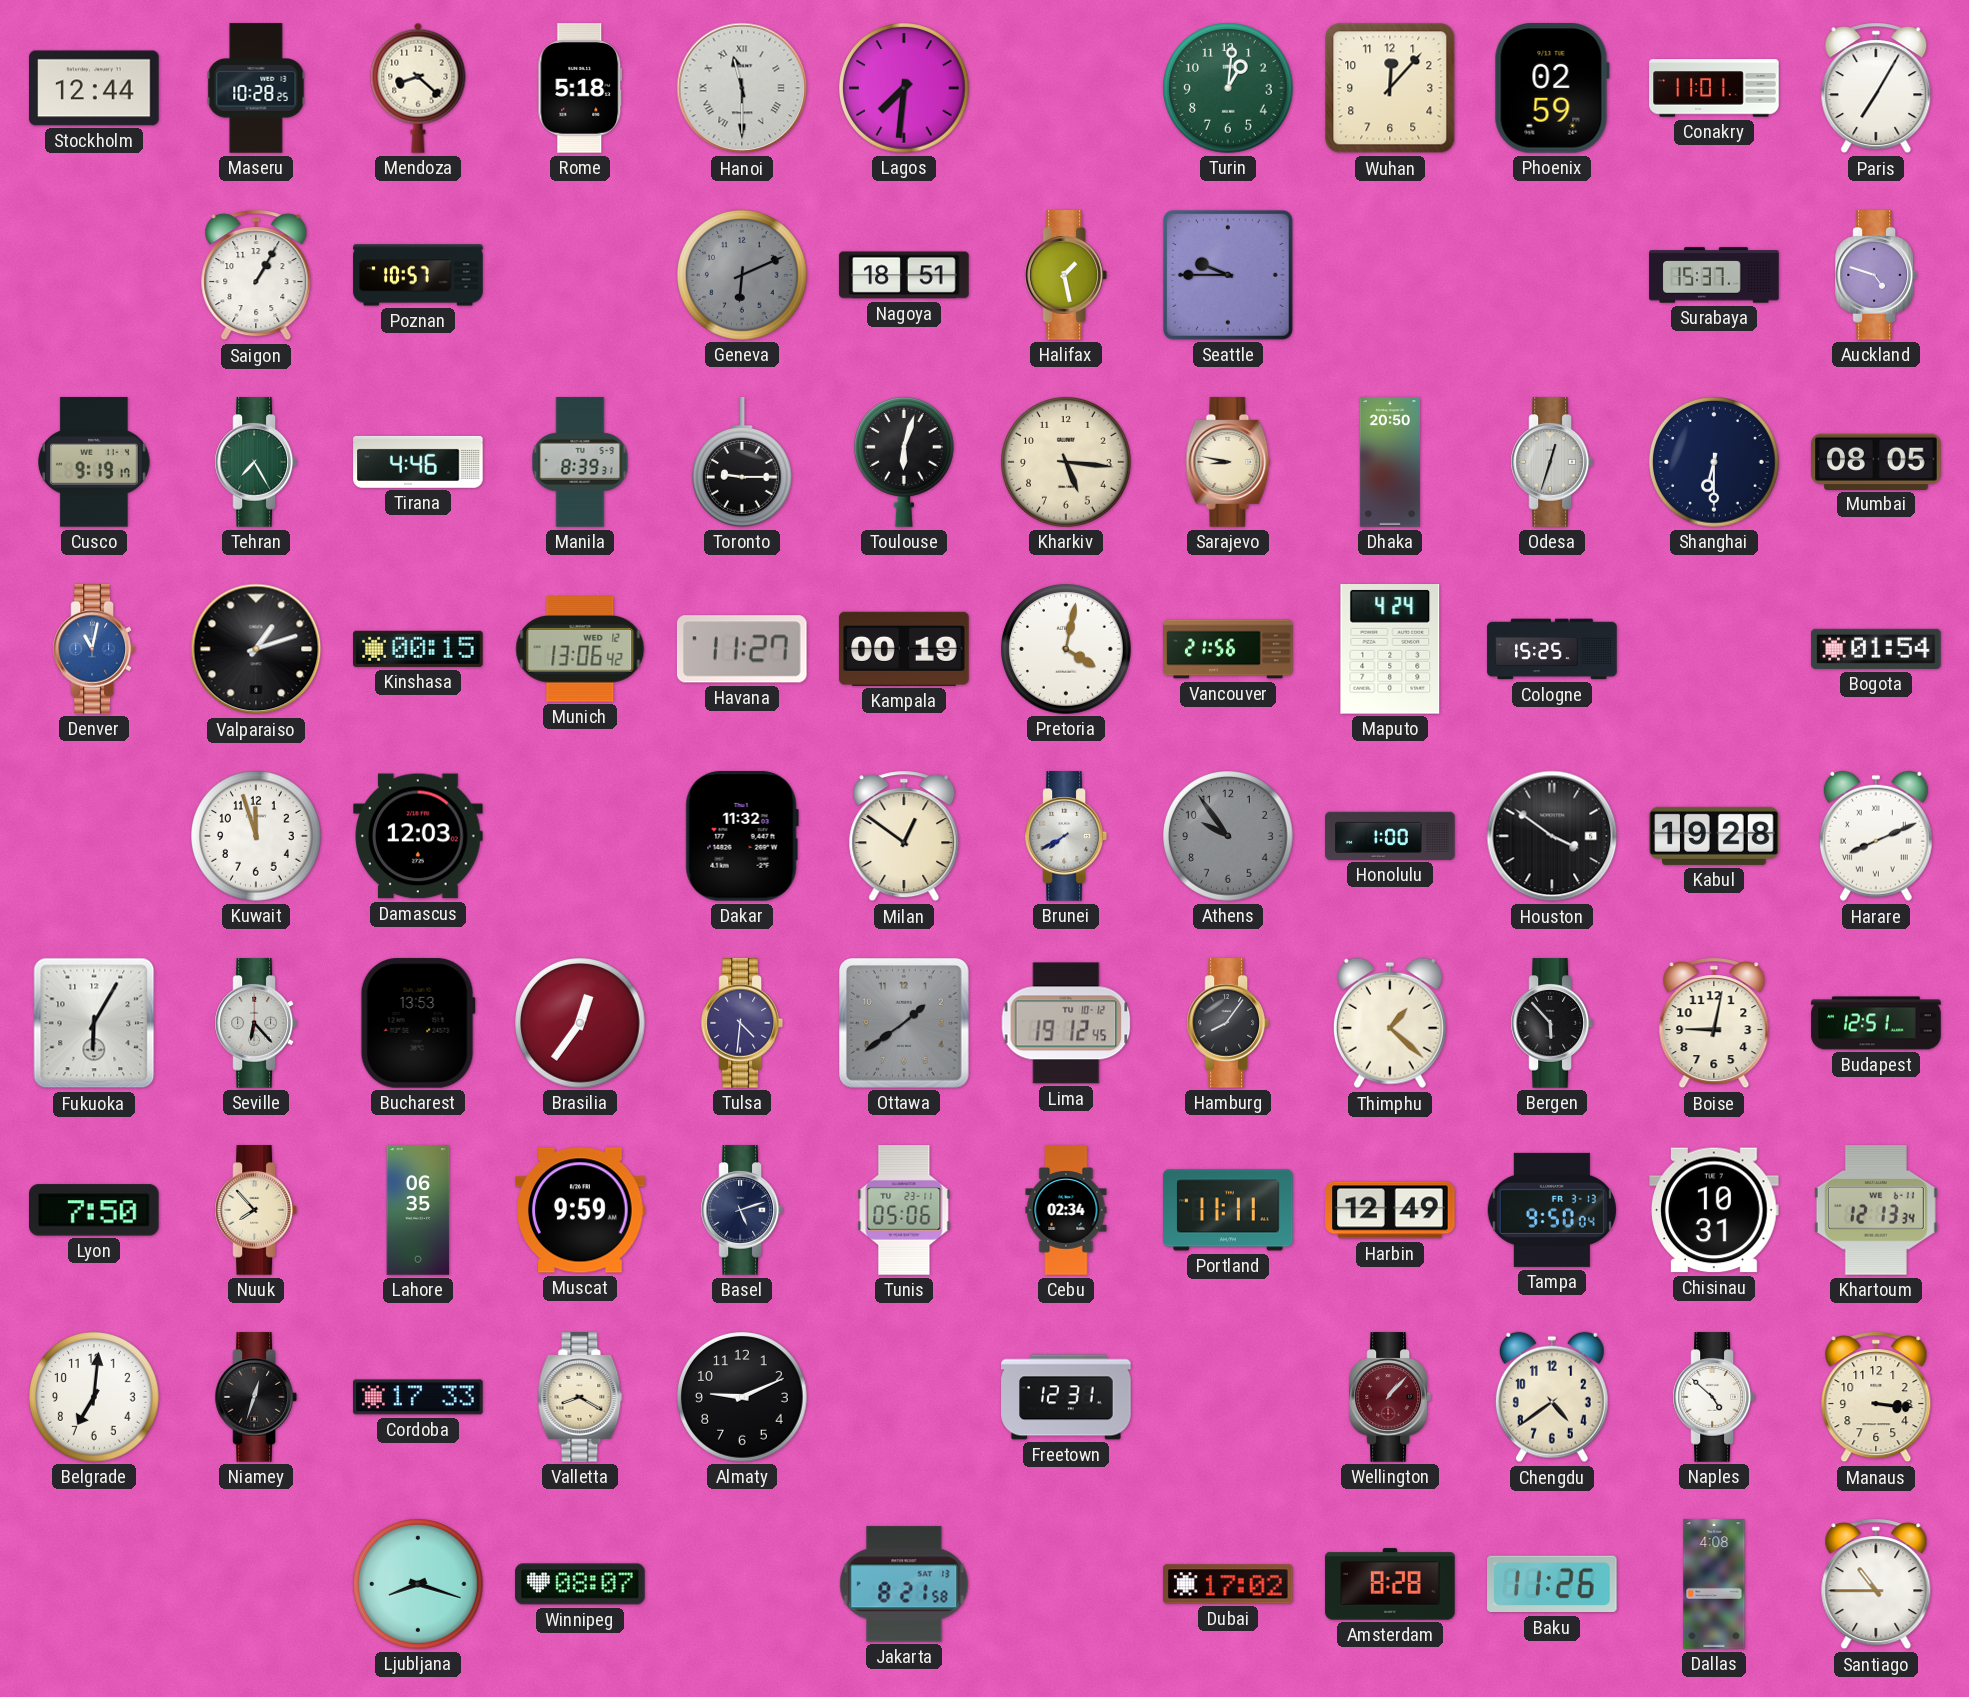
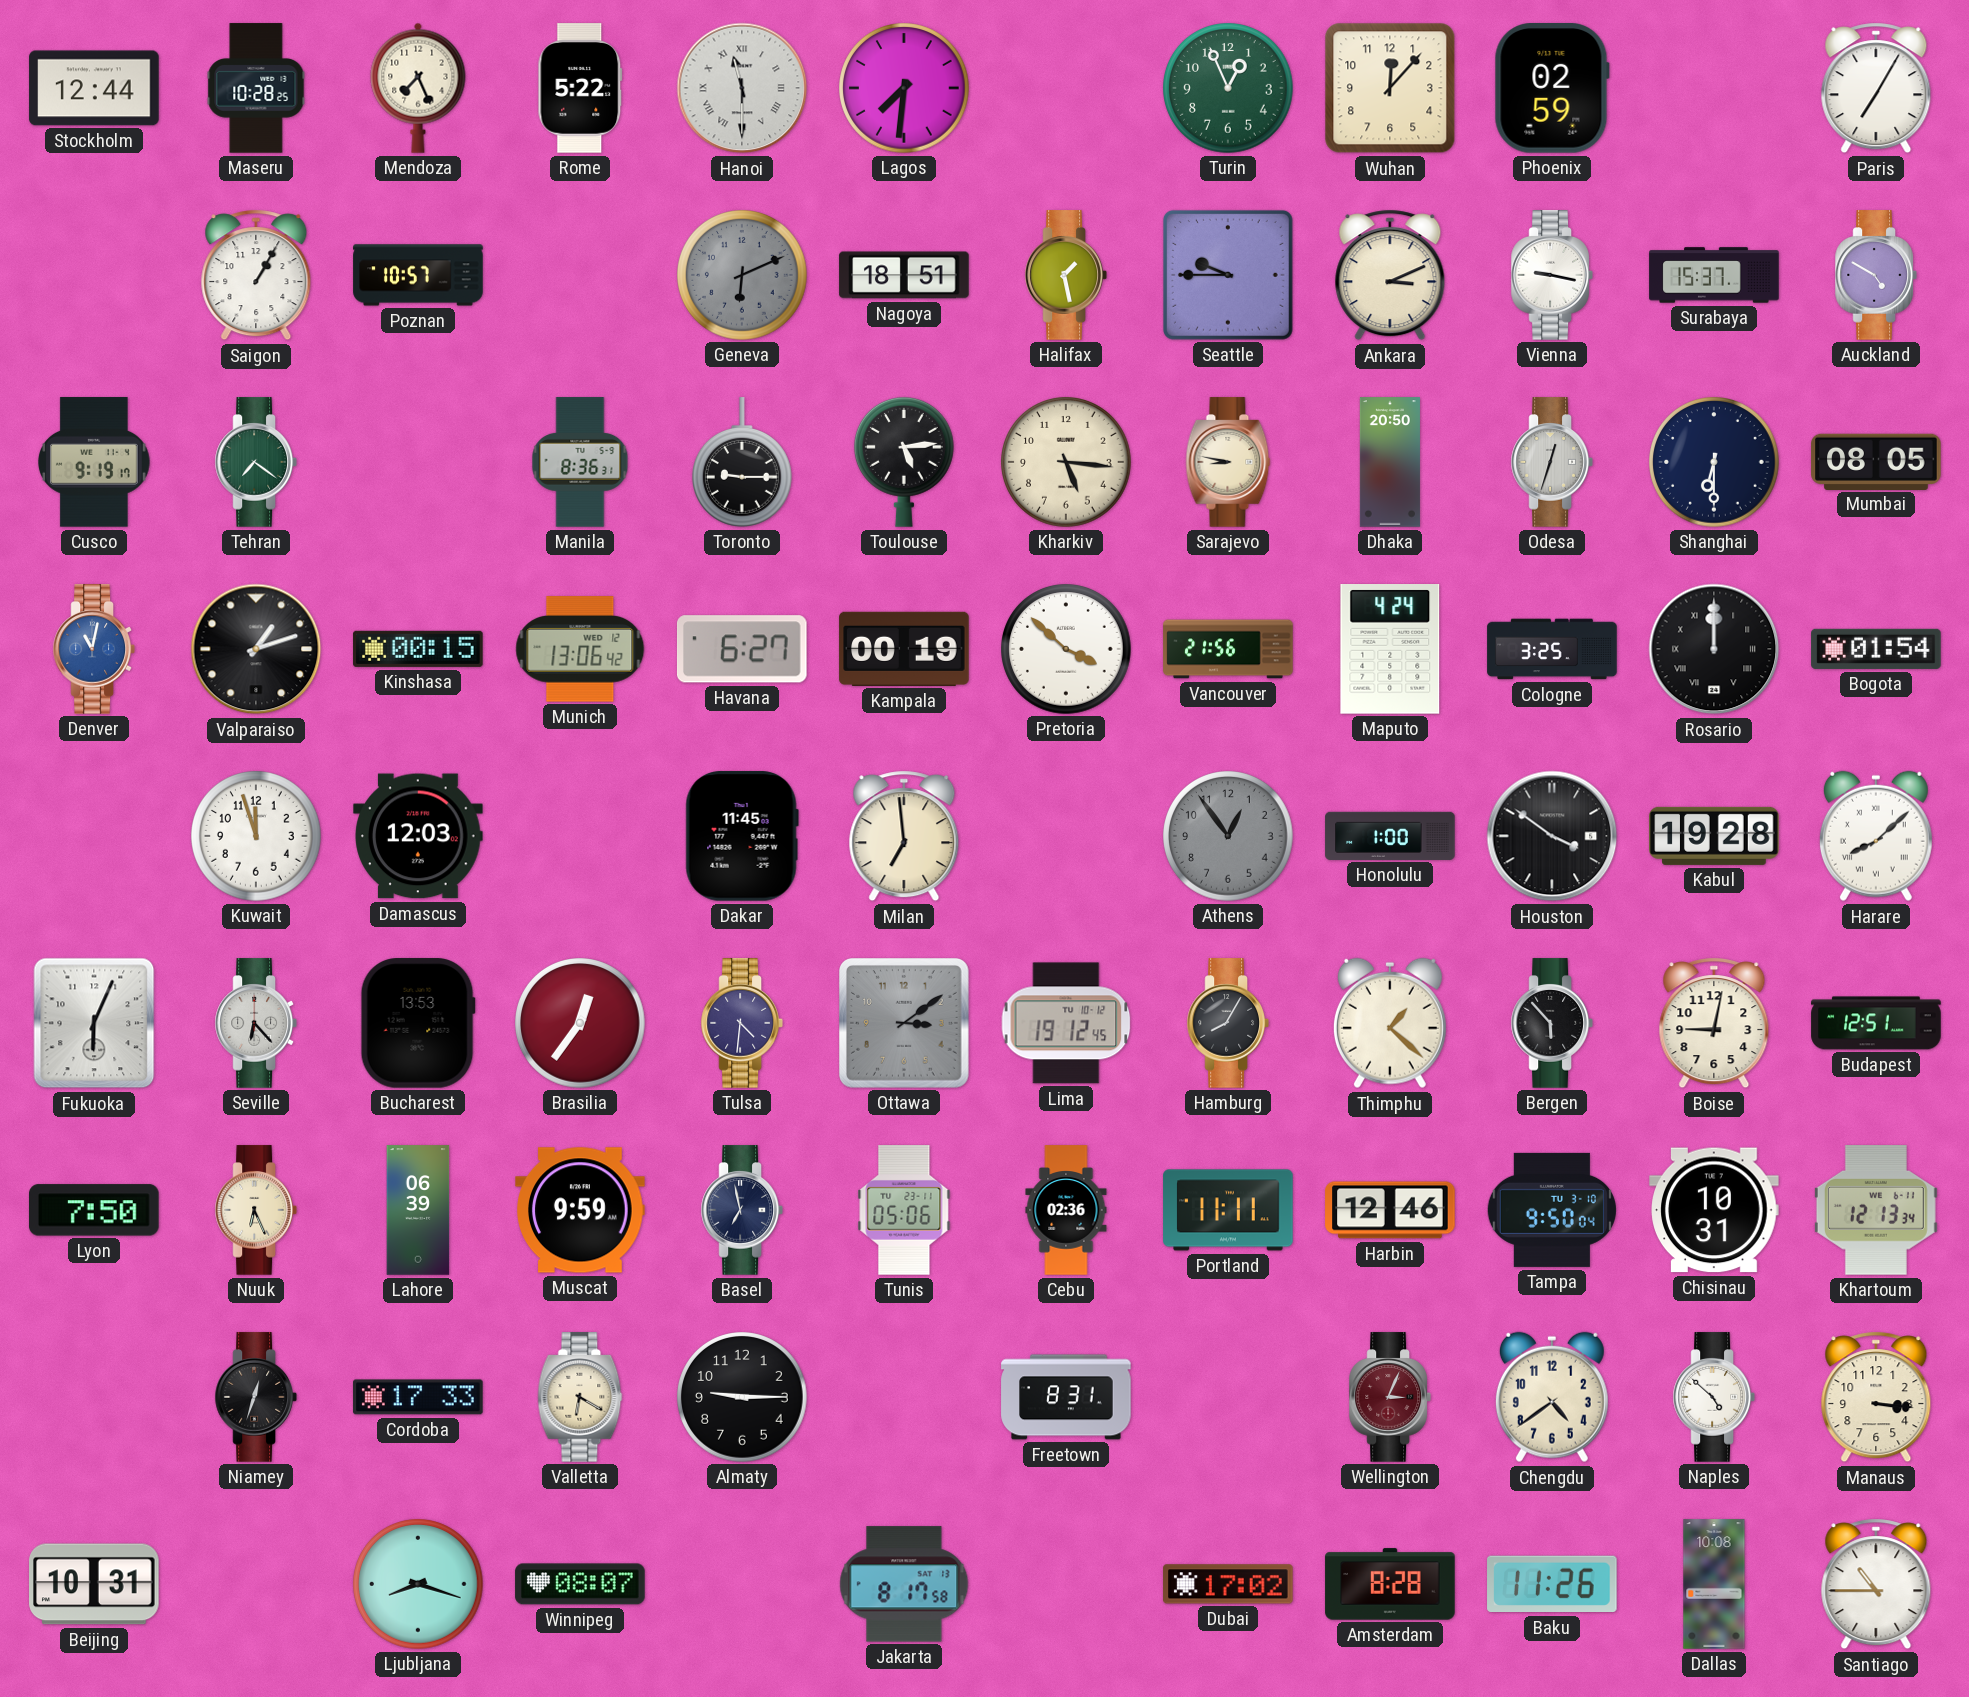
Mendoza: 8:22 -> 7:26 (418, 88)
Rome: 5:18 -> 5:22 (580, 88)
Turin: 1:01 -> 12:56 (1229, 89)
Conakry: 11:01 -> none (1714, 88)
Ankara: none -> 3:11 (1390, 275)
Vienna: none -> 9:17 (1552, 275)
Auckland: 4:48 -> 4:50 (1876, 275)
Tehran: 7:25 -> 7:21 (256, 462)
Tirana: 4:46 -> none (418, 462)
Manila: 8:39 -> 8:36 (580, 462)
Toulouse: 6:03 -> 5:14 (904, 462)
Havana: 11:27 -> 6:27 (742, 649)
Pretoria: 4:02 -> 3:52 (1067, 650)
Cologne: 15:25 -> 3:25 (1552, 649)
Rosario: none -> 12:00 (1714, 649)
Dakar: 11:32 -> 11:45 (742, 836)
Milan: 12:51 -> 6:59 (904, 836)
Brunei: 7:40 -> none (1066, 836)
Athens: 9:54 -> 12:54 (1229, 837)
Harare: 8:11 -> 8:08 (1876, 836)
Fukuoka: 6:05 -> 6:04 (94, 1023)
Ottawa: 1:39 -> 3:09 (905, 1024)
Hamburg: 8:06 -> 8:05 (1228, 1023)
Nuuk: 7:53 -> 6:26 (256, 1210)
Lahore: 06:35 -> 06:39 (418, 1210)
Basel: 5:12 -> 6:58 (742, 1210)
Cebu: 02:34 -> 02:36 (1066, 1210)
Harbin: 12:49 -> 12:46 (1390, 1210)
Tampa date: FR 3-13 -> TU 3-10 (1552, 1210)
Belgrade: 7:01 -> none (95, 1398)
Valletta: 8:20 -> 6:20 (580, 1397)
Almaty: 9:11 -> 9:15 (743, 1398)
Freetown: 12:31 -> 8:31 (1066, 1397)
Wellington: 1:07 -> 3:04 (1390, 1397)
Beijing: none -> 10:31 (94, 1584)
Jakarta: 8:21 -> 8:17 (904, 1584)
Dallas: 4:08 -> 10:08 (1714, 1584)
